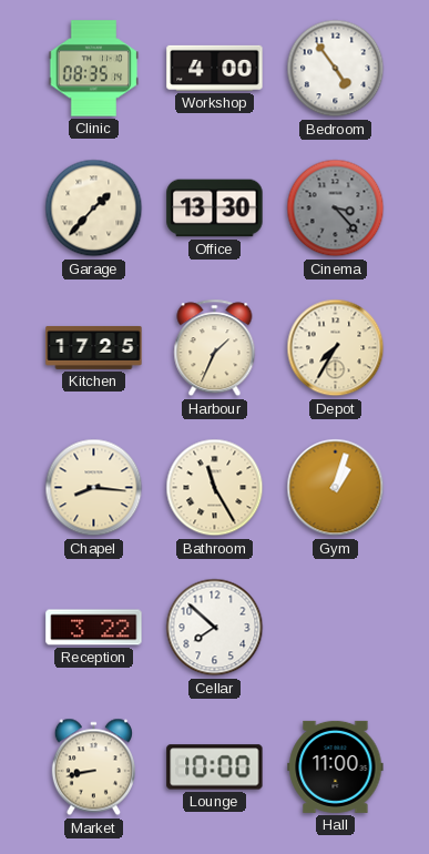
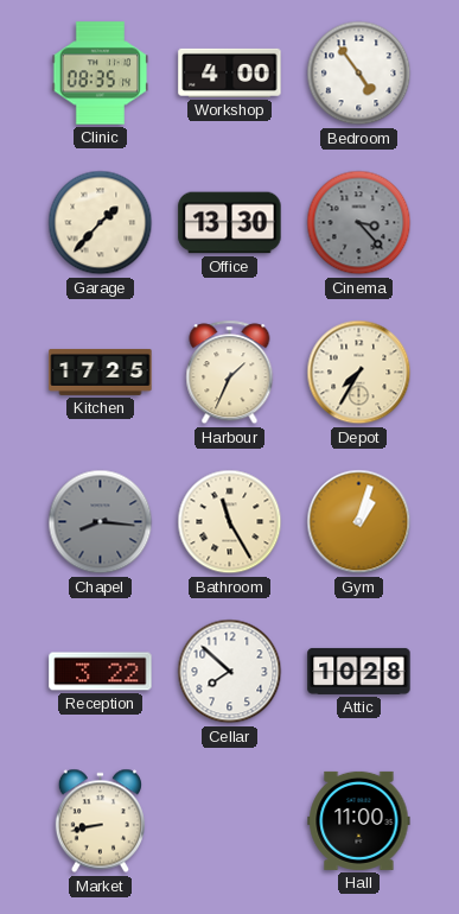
Chapel dial: cream -> grey (101, 522)
Attic: none -> 10:28 (359, 671)
Lounge: 10:00 -> none (215, 767)
